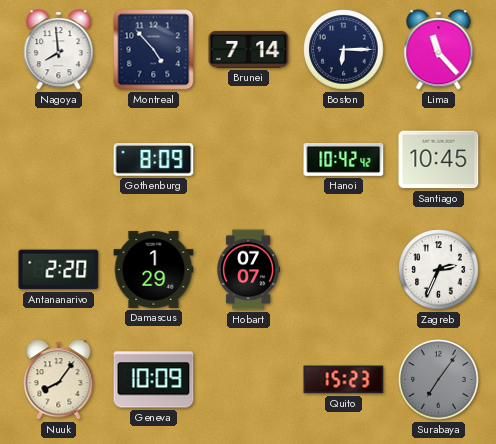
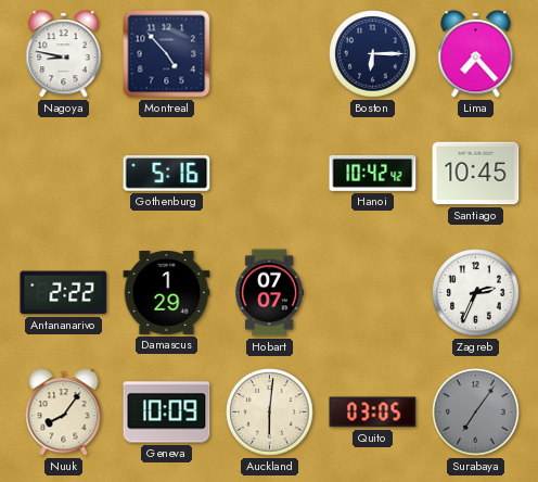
Nagoya: 7:59 -> 8:47 (64, 54)
Brunei: 7:14 -> none (249, 49)
Lima: 11:23 -> 7:23 (476, 54)
Gothenburg: 8:09 -> 5:16 (167, 174)
Antananarivo: 2:20 -> 2:22 (64, 293)
Auckland: none -> 6:01 (270, 413)
Quito: 15:23 -> 03:05 (373, 413)
